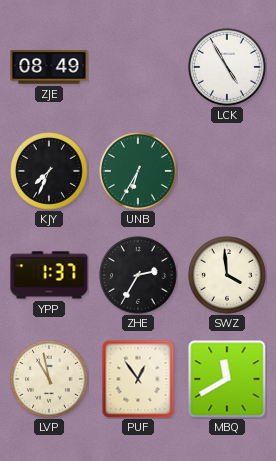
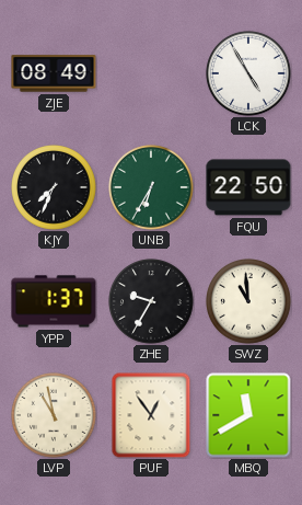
FQU: none -> 22:50 (248, 187)
ZHE: 2:35 -> 9:35 (152, 302)
SWZ: 3:59 -> 10:59 (249, 302)
